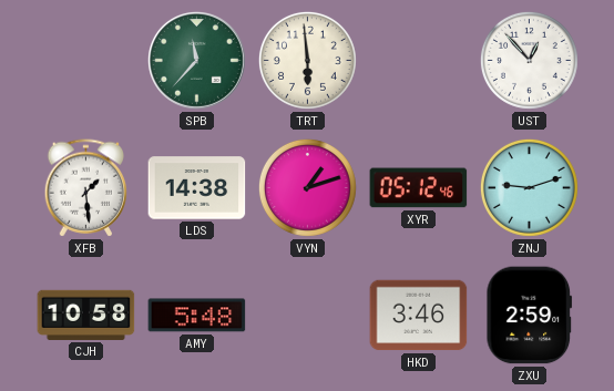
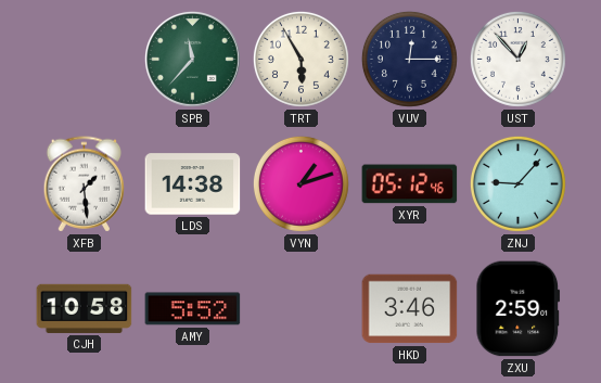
TRT: 5:59 -> 5:55 (300, 59)
VUV: none -> 12:15 (409, 59)
ZNJ: 9:12 -> 9:07 (517, 183)
AMY: 5:48 -> 5:52 (193, 309)
